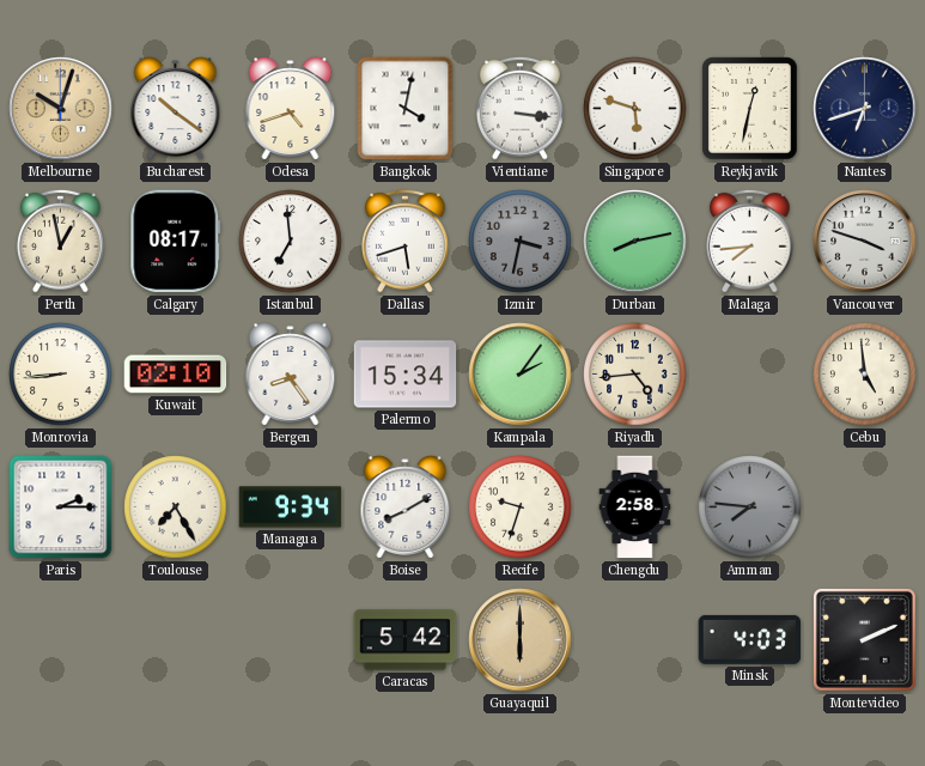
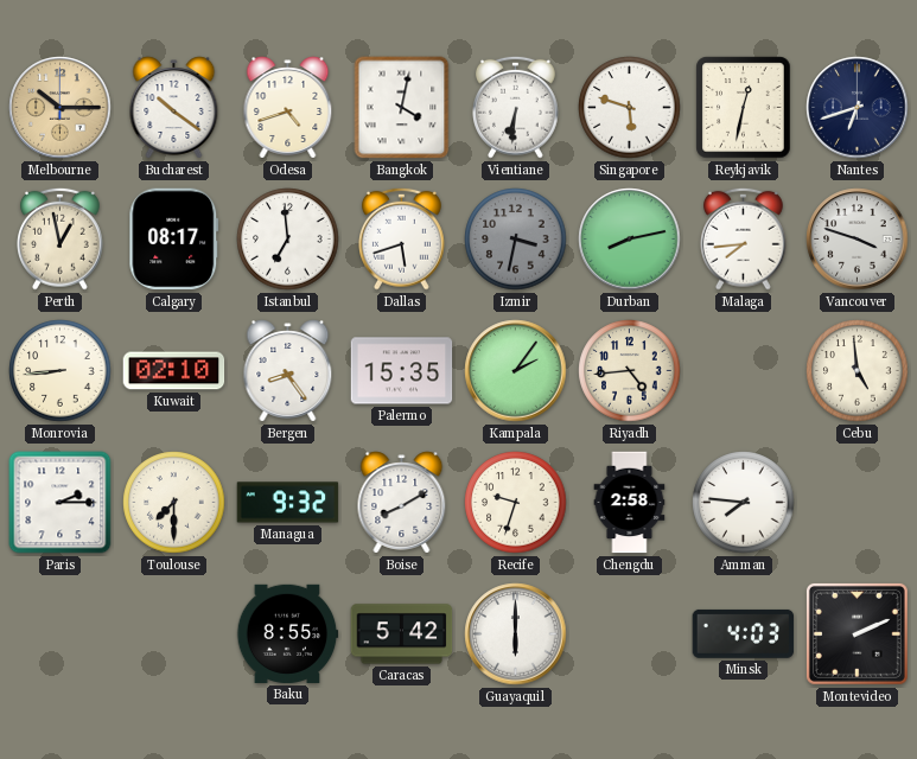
Melbourne: 10:03 -> 10:15 (61, 108)
Vientiane: 3:16 -> 6:31 (516, 107)
Palermo: 15:34 -> 15:35 (402, 371)
Toulouse: 7:25 -> 7:30 (174, 503)
Managua: 9:34 -> 9:32 (288, 503)
Amman dial: grey -> white (744, 503)
Baku: none -> 8:55 (287, 633)
Guayaquil dial: champagne -> white (516, 634)
